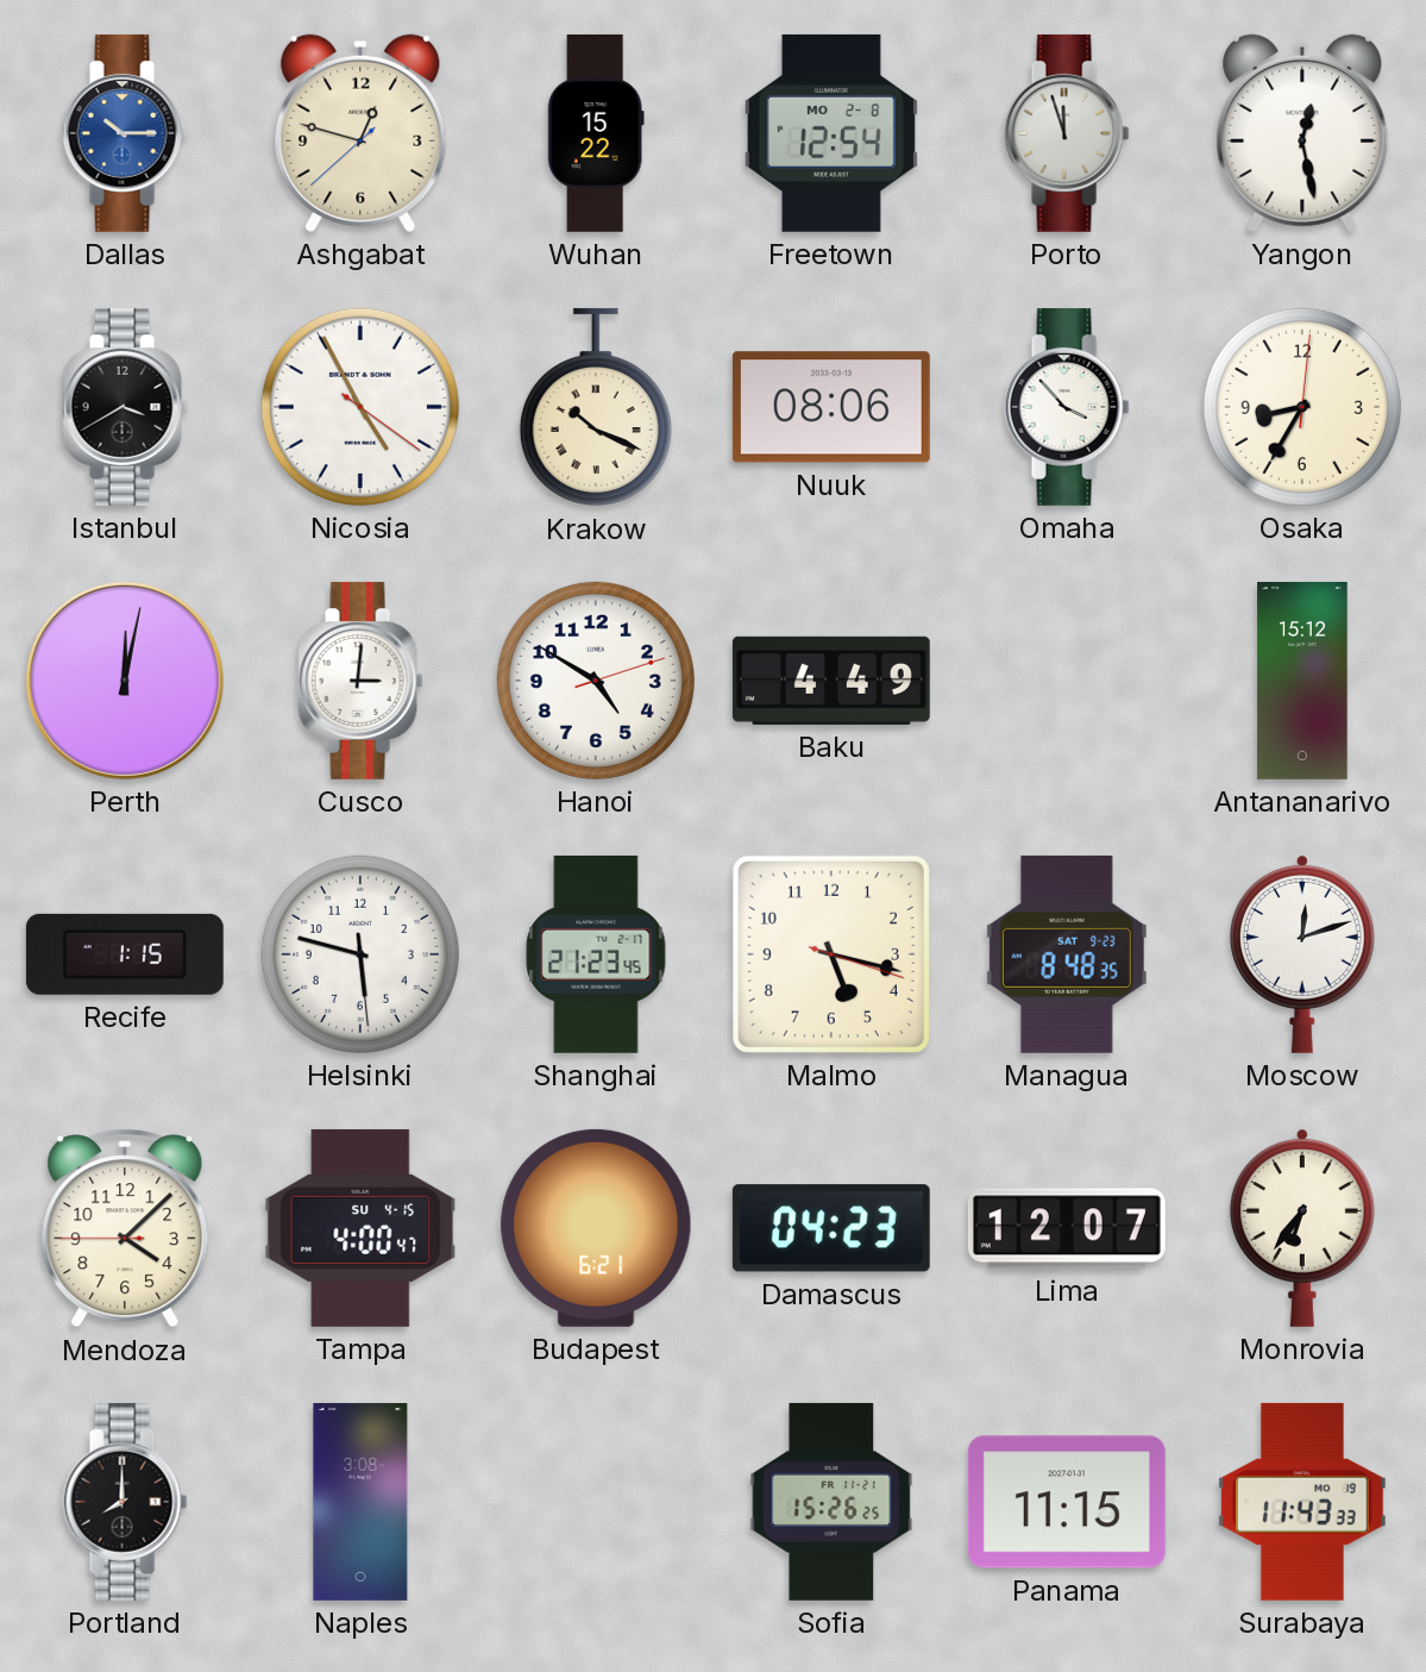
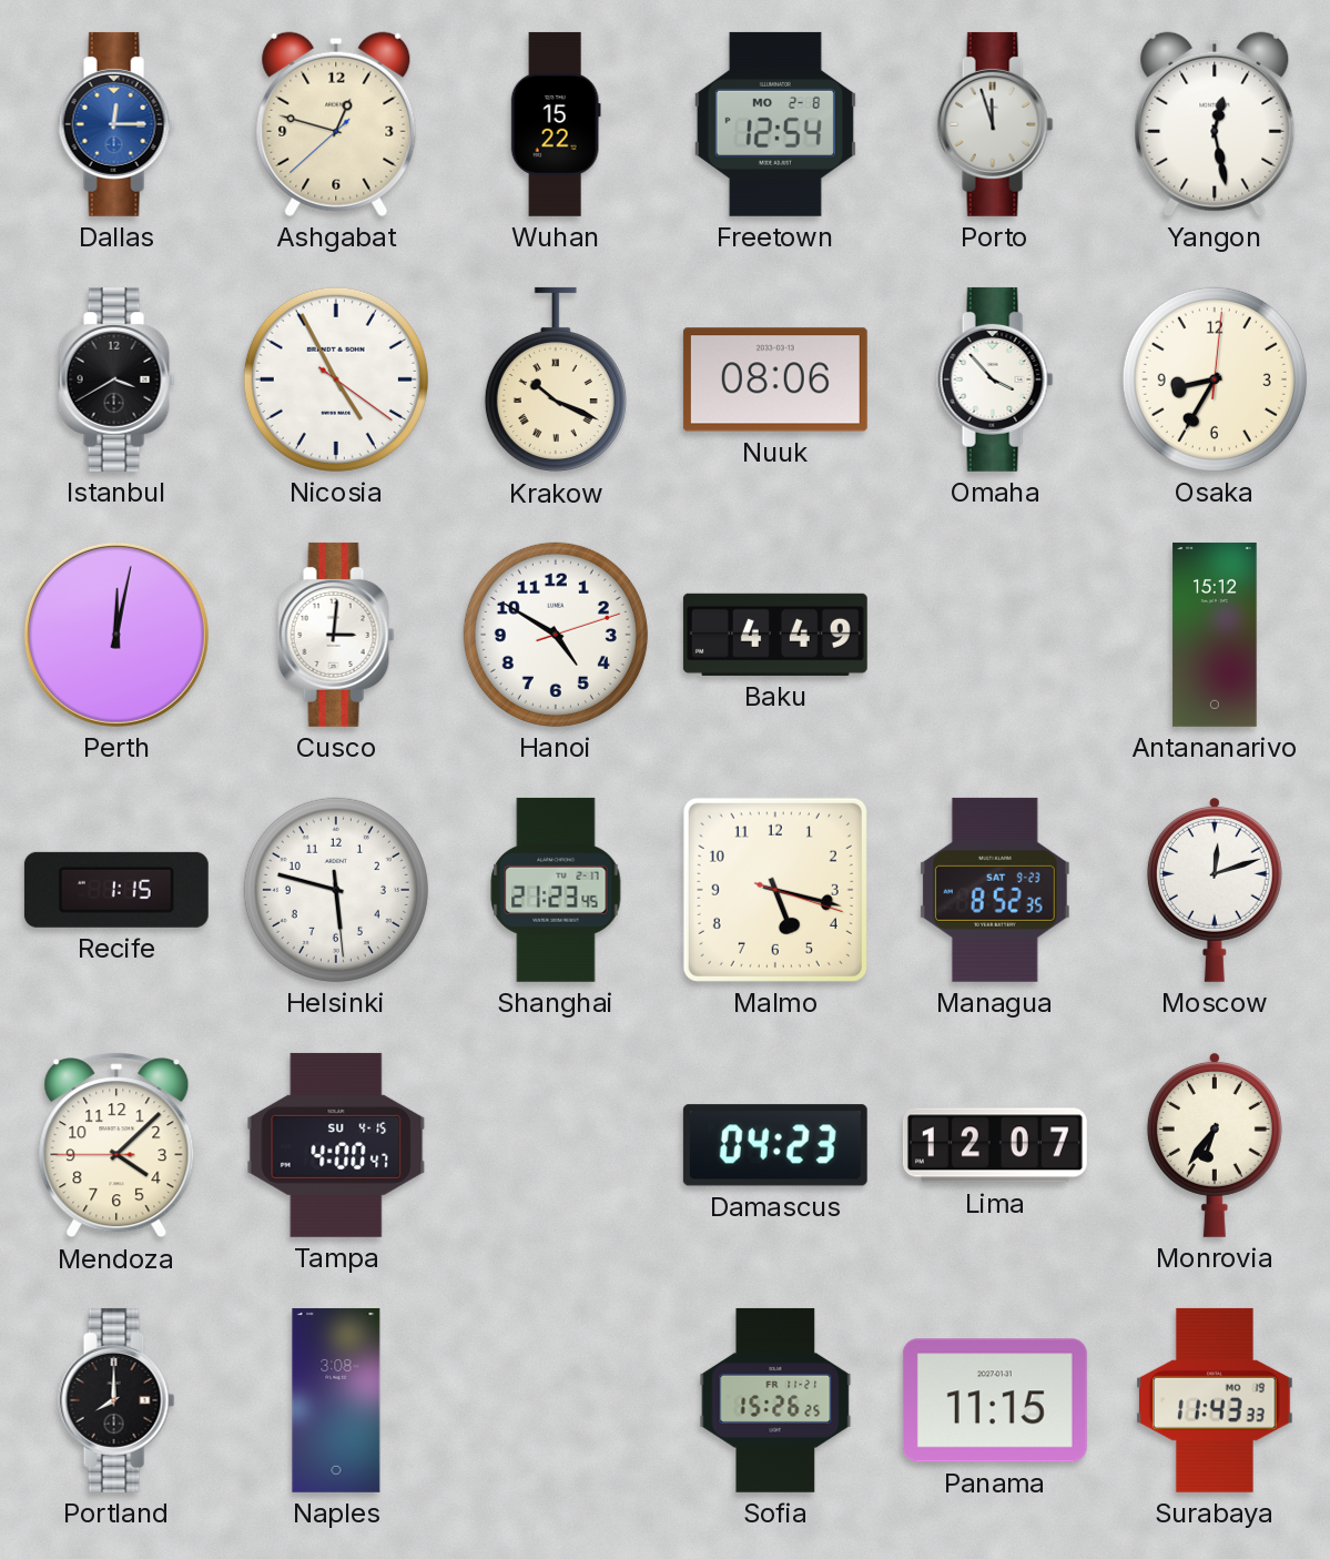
Dallas: 10:15 -> 12:15 (116, 124)
Managua: 8:48 -> 8:52 (995, 890)
Budapest: 6:21 -> none (596, 1228)
